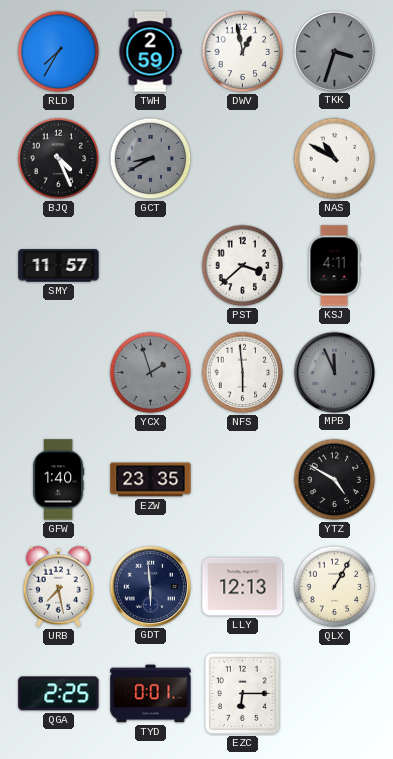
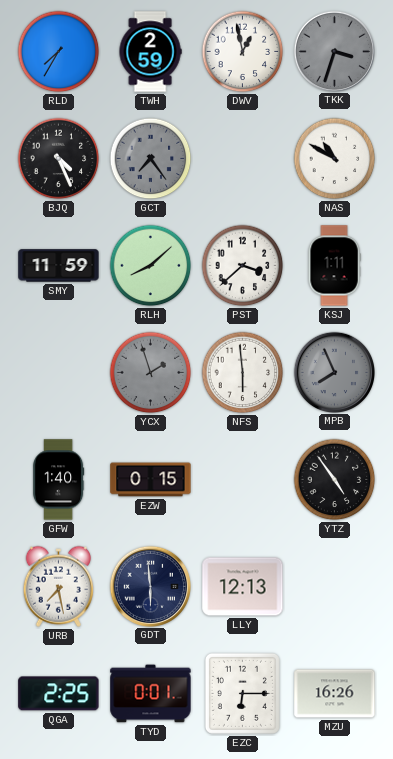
GCT: 8:40 -> 7:24 (151, 159)
SMY: 11:57 -> 11:59 (59, 266)
RLH: none -> 8:08 (151, 266)
KSJ: 4:11 -> 1:11 (334, 266)
MPB: 11:56 -> 7:56 (334, 372)
EZW: 23:35 -> 0:15 (151, 480)
YTZ: 4:50 -> 4:54 (335, 480)
QLX: 1:05 -> none (335, 587)
MZU: none -> 16:26 (335, 694)
